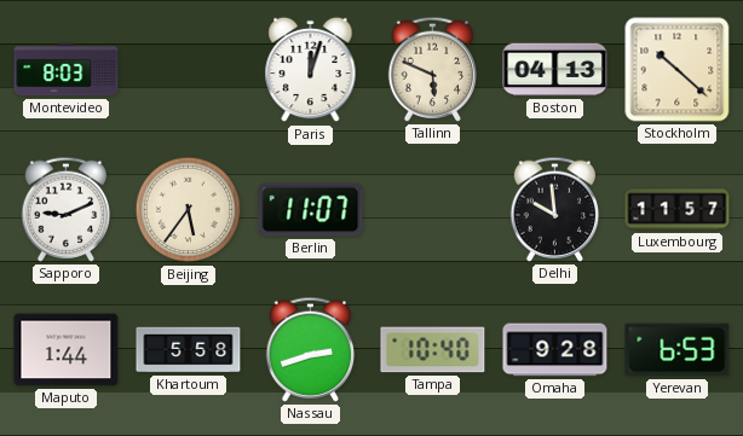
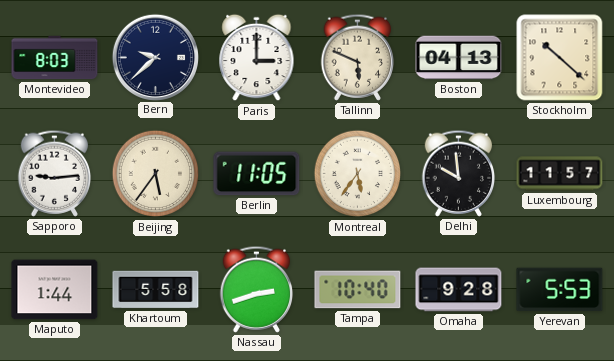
Bern: none -> 9:38 (155, 57)
Paris: 12:03 -> 3:00 (257, 58)
Sapporo: 9:11 -> 9:14 (55, 173)
Berlin: 11:07 -> 11:05 (257, 174)
Montreal: none -> 5:36 (358, 174)
Yerevan: 6:53 -> 5:53 (560, 290)
